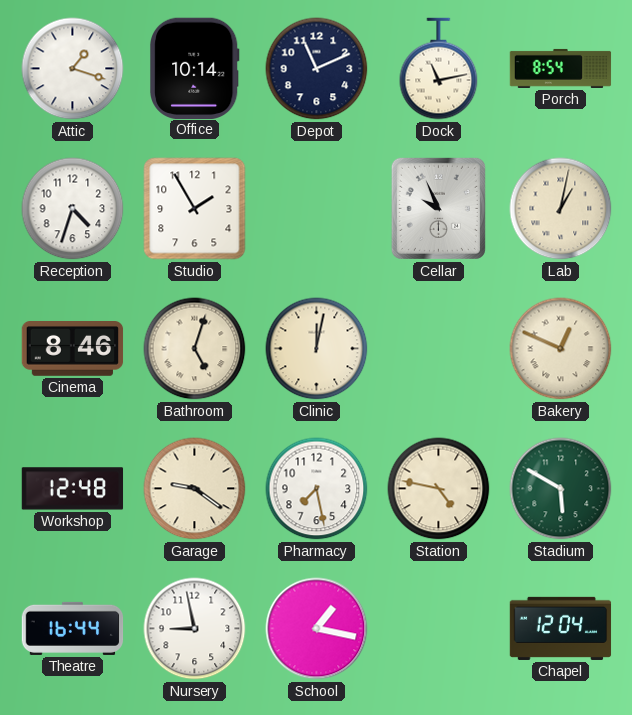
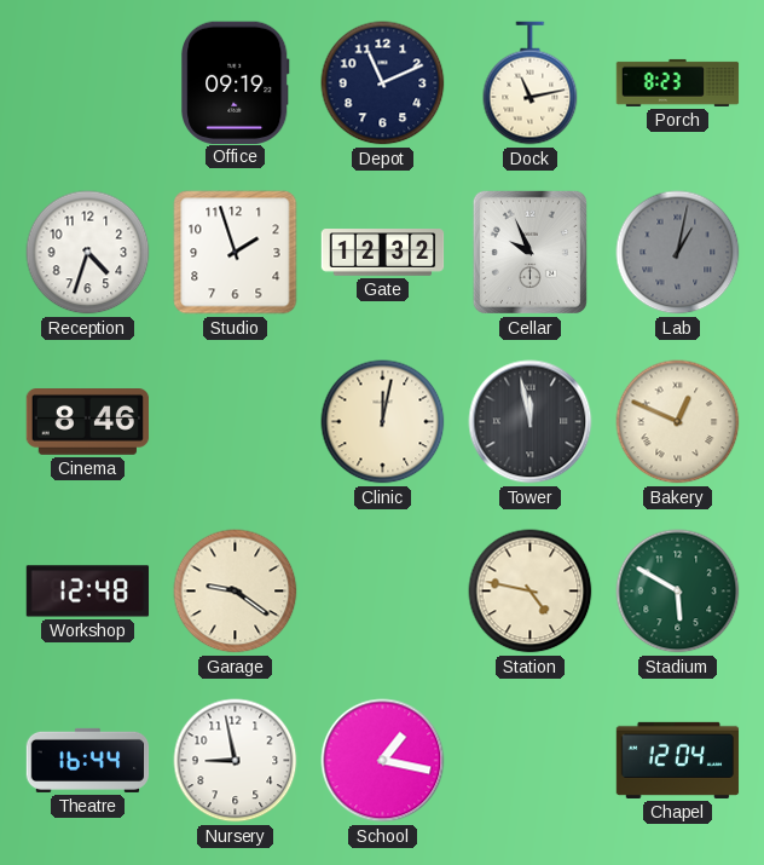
Attic: 1:18 -> none (73, 69)
Office: 10:14 -> 09:19 (236, 82)
Porch: 8:54 -> 8:23 (678, 82)
Studio: 1:55 -> 1:57 (236, 253)
Gate: none -> 12:32 (383, 253)
Lab dial: cream -> grey (678, 253)
Bathroom: 5:03 -> none (195, 349)
Tower: none -> 11:58 (531, 422)
Pharmacy: 7:28 -> none (317, 489)
